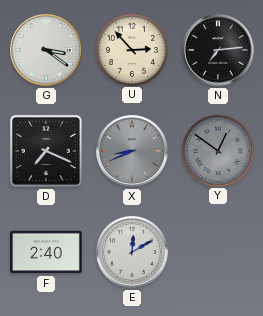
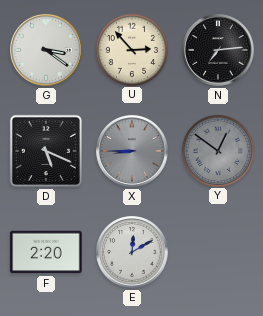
D: 7:19 -> 5:19 (46, 151)
X: 8:41 -> 8:45 (132, 151)
F: 2:40 -> 2:20 (46, 252)
